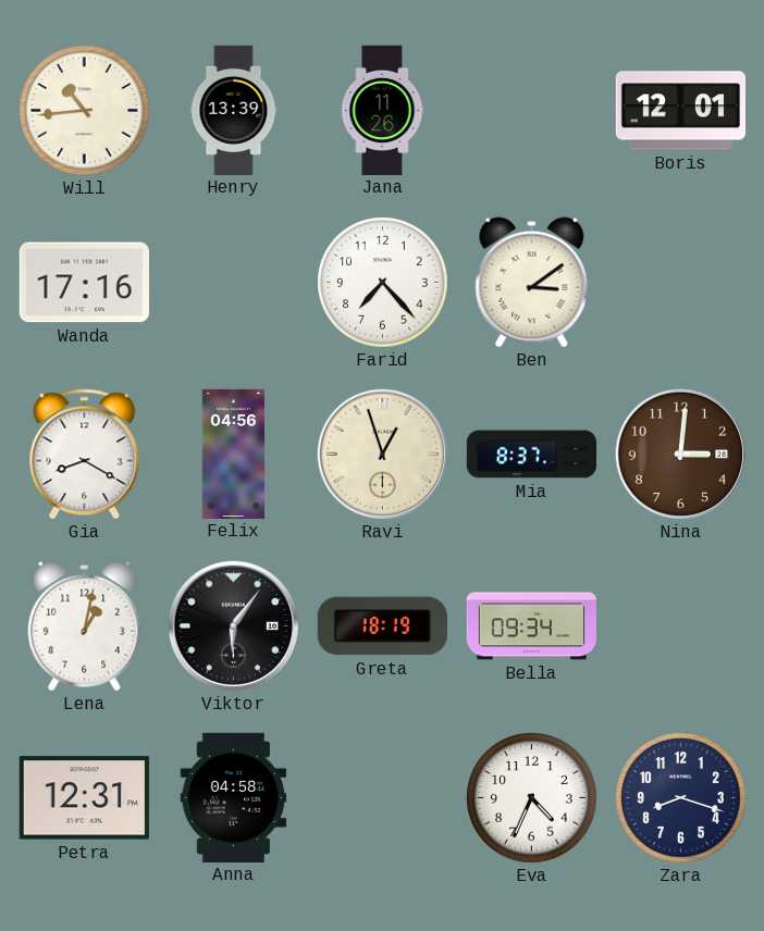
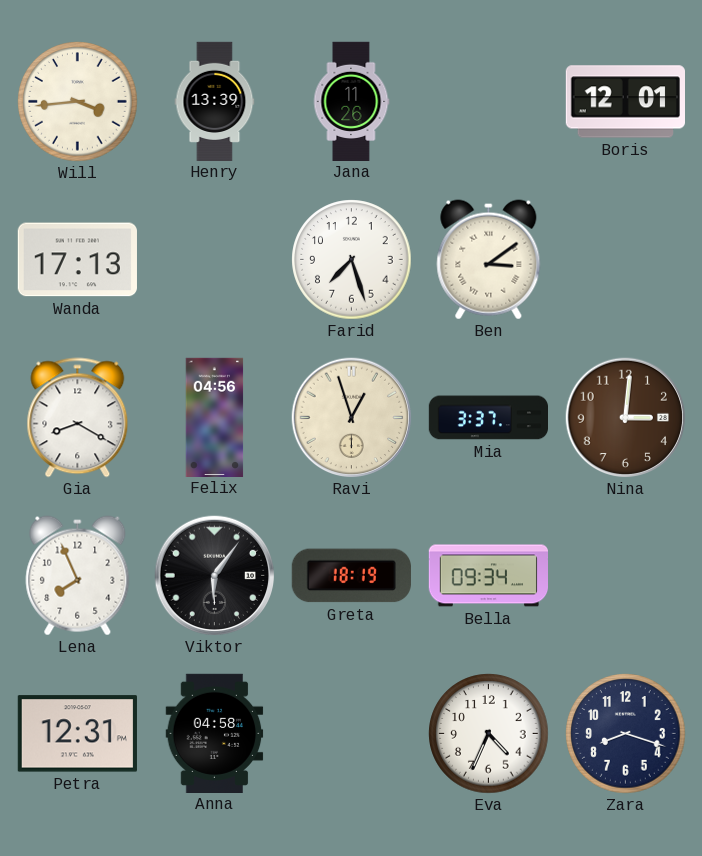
Will: 10:44 -> 3:44 (78, 102)
Wanda: 17:16 -> 17:13 (77, 260)
Farid: 7:23 -> 7:27 (352, 260)
Mia: 8:37 -> 3:37 (489, 418)
Lena: 1:02 -> 7:56 (78, 576)
